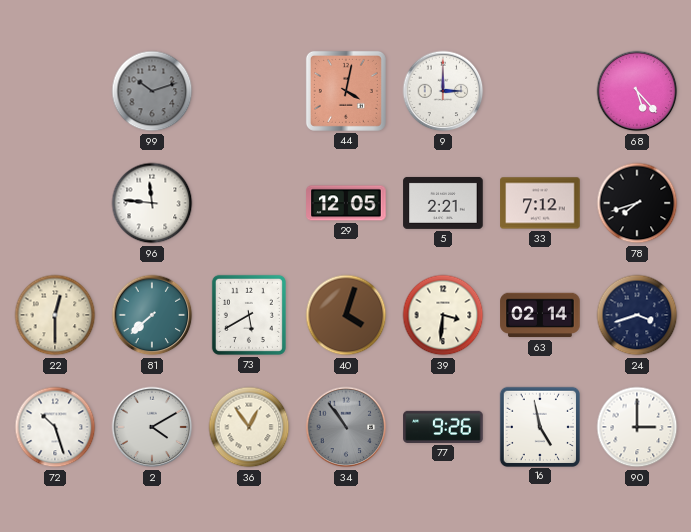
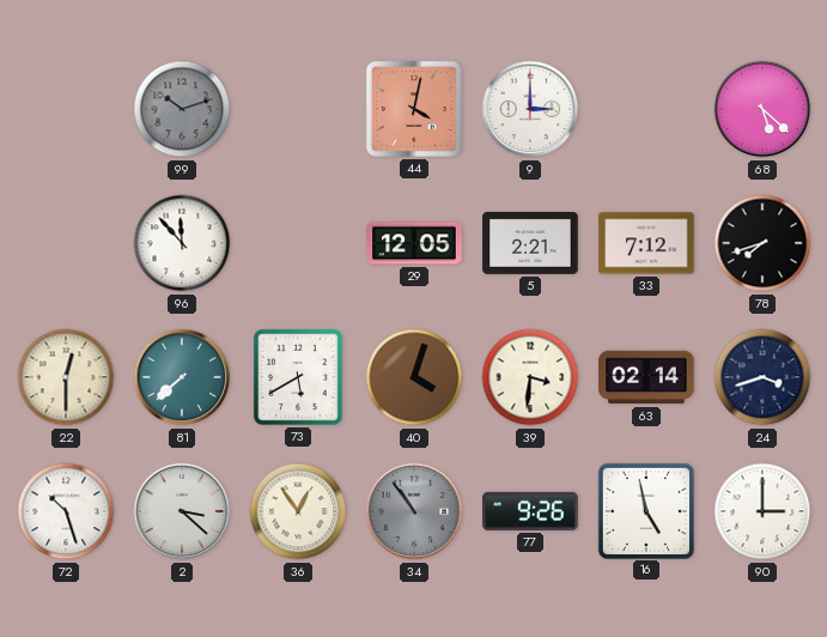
68: 5:23 -> 5:22 (762, 109)
96: 11:46 -> 11:53 (182, 243)
2: 4:10 -> 3:22 (182, 511)
